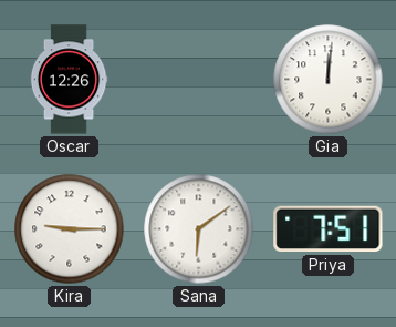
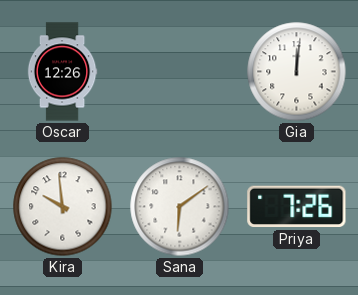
Kira: 9:15 -> 9:59 (63, 207)
Priya: 7:51 -> 7:26 (297, 207)
